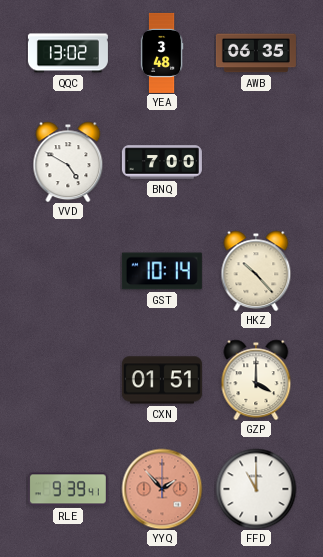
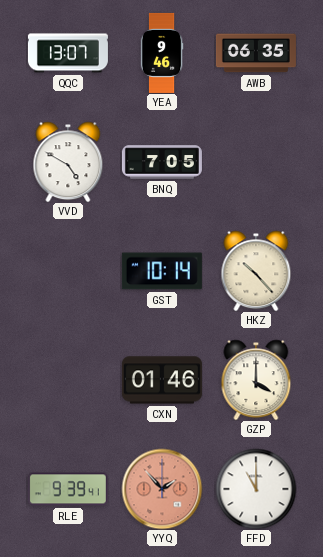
QQC: 13:02 -> 13:07 (68, 53)
YEA: 3:48 -> 9:46 (162, 53)
BNQ: 7:00 -> 7:05 (162, 162)
CXN: 01:51 -> 01:46 (162, 380)
